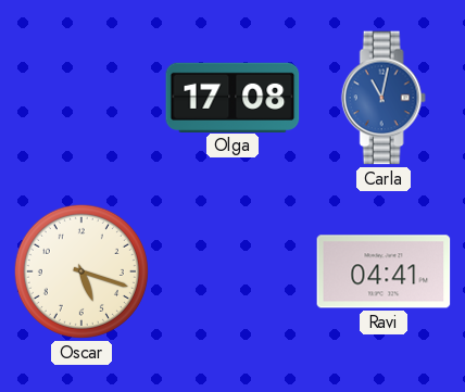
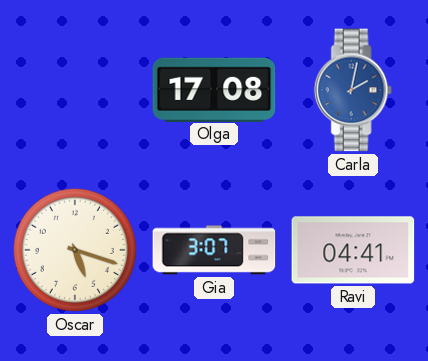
Carla: 11:02 -> 2:02 (353, 90)
Gia: none -> 3:07 (214, 250)
